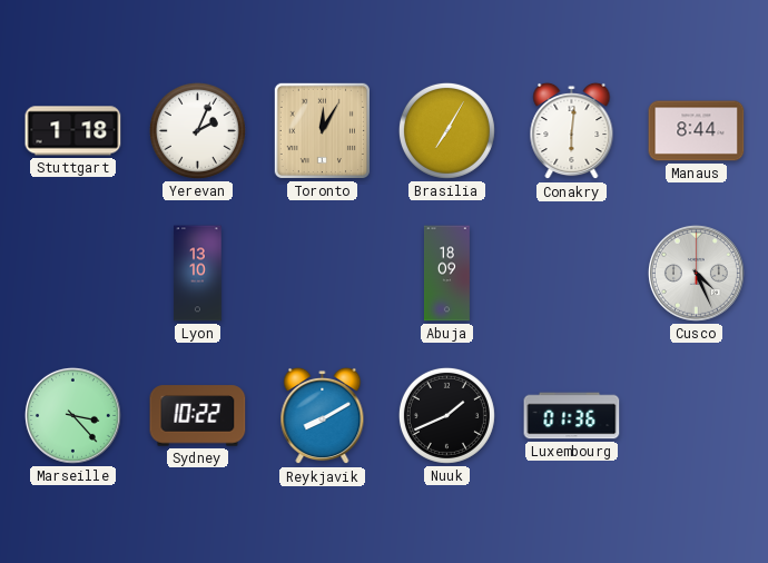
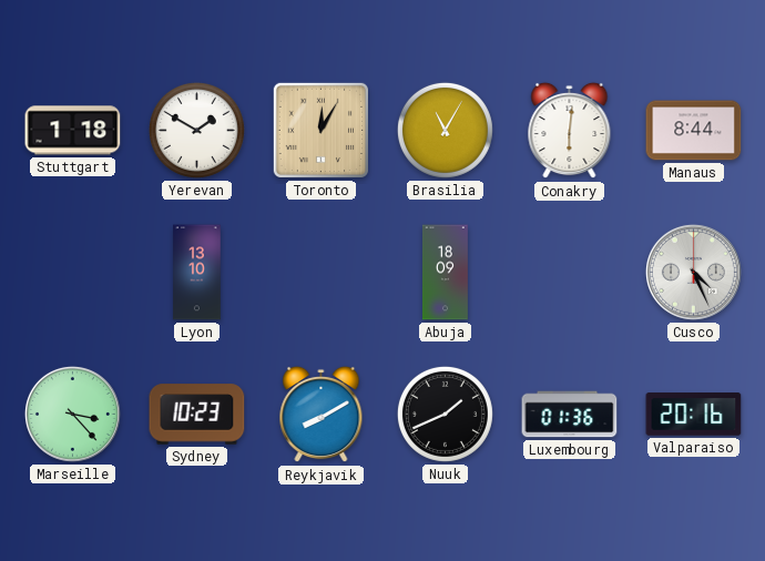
Yerevan: 2:04 -> 1:50 (196, 130)
Brasilia: 7:05 -> 11:05 (445, 130)
Sydney: 10:22 -> 10:23 (197, 415)
Valparaiso: none -> 20:16 (694, 415)
